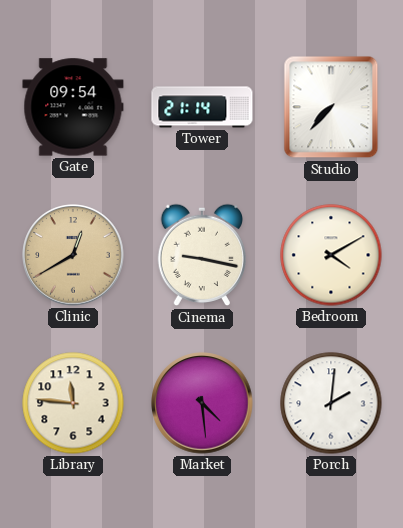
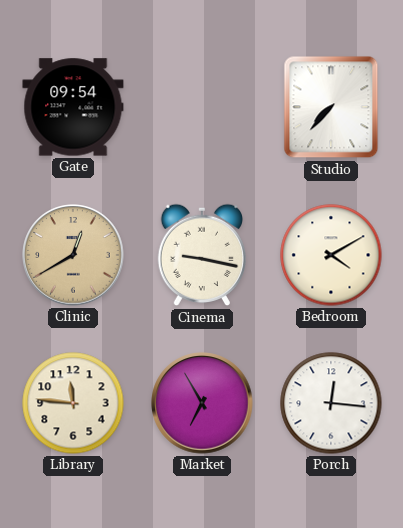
Tower: 21:14 -> none (202, 107)
Market: 4:29 -> 6:55 (202, 403)
Porch: 2:01 -> 12:16 (331, 403)
